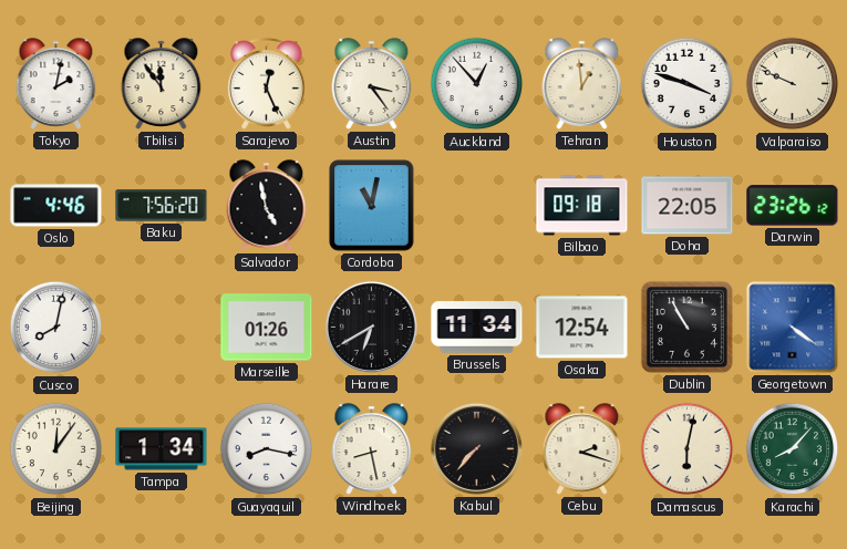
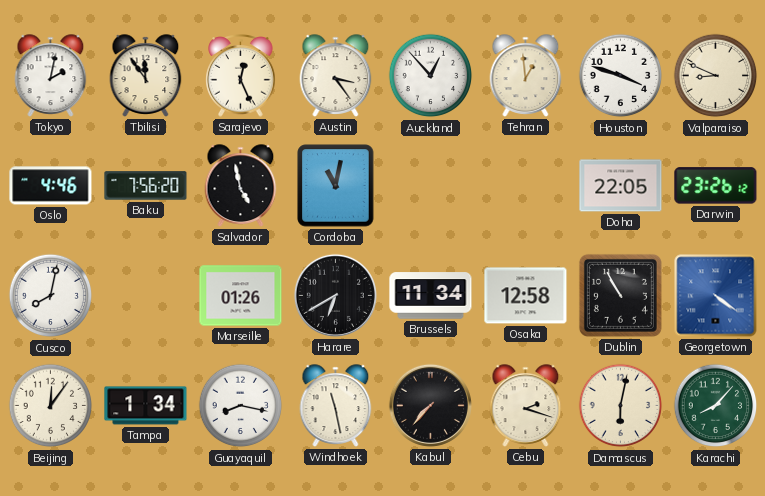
Valparaiso: 9:49 -> 8:49 (716, 76)
Bilbao: 09:18 -> none (582, 206)
Osaka: 12:54 -> 12:58 (526, 296)
Windhoek: 8:28 -> 11:28 (336, 406)
